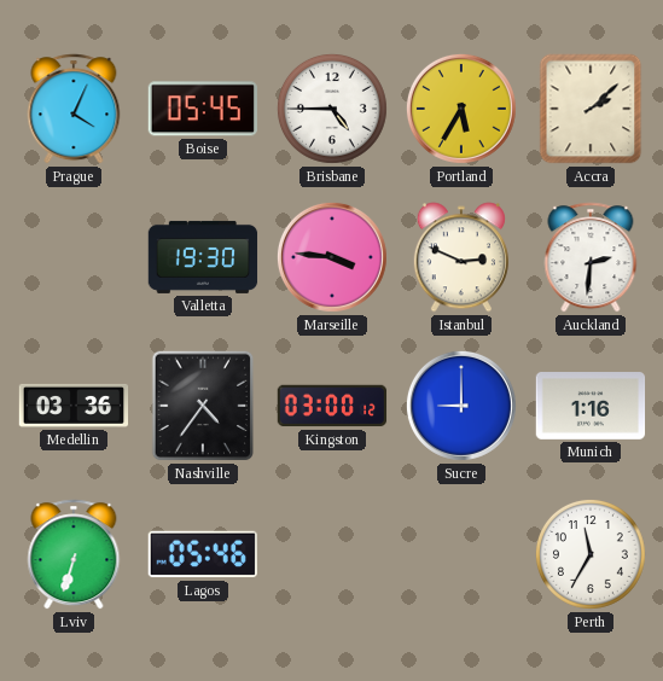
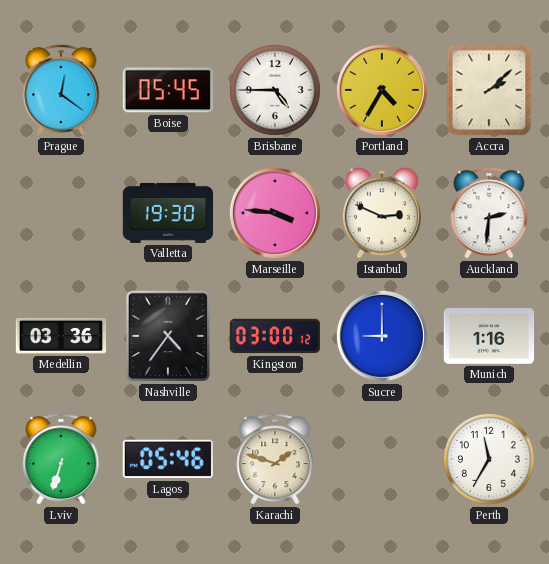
Prague: 4:04 -> 12:21 (61, 90)
Portland: 5:35 -> 4:35 (382, 90)
Karachi: none -> 1:48 (275, 459)
